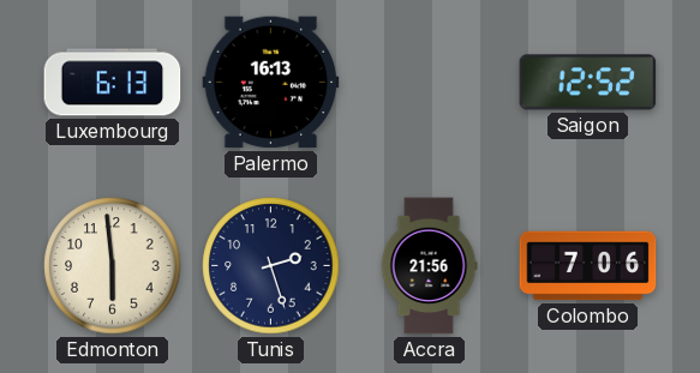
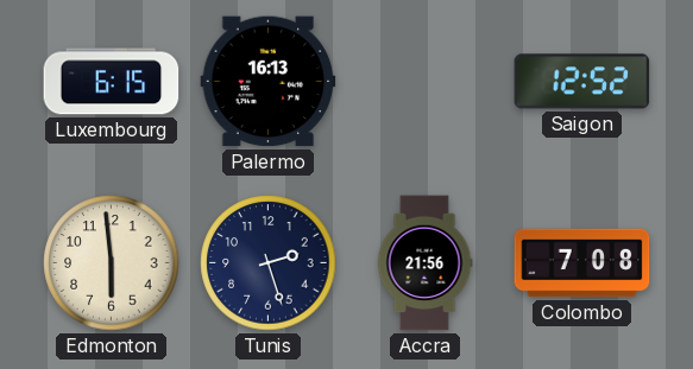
Luxembourg: 6:13 -> 6:15 (112, 82)
Colombo: 7:06 -> 7:08 (582, 263)
